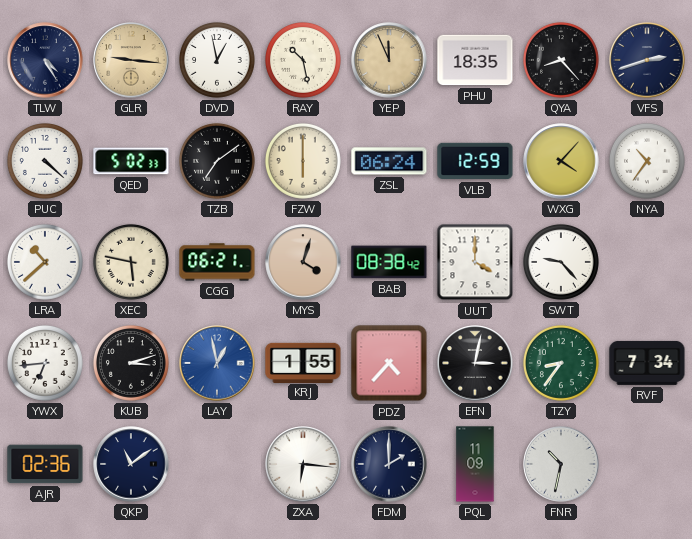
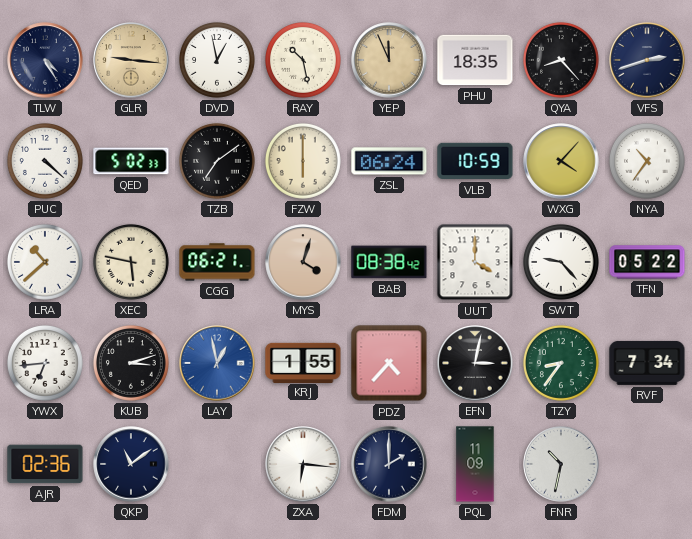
VLB: 12:59 -> 10:59 (475, 161)
TFN: none -> 05:22 (647, 262)
